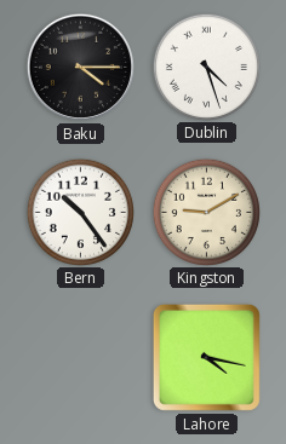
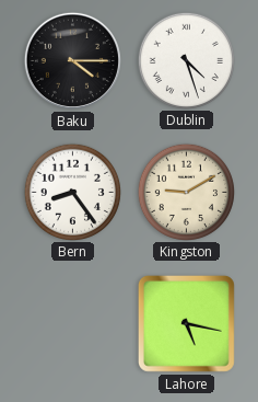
Bern: 10:24 -> 8:24 (72, 192)
Lahore: 4:17 -> 5:17 (186, 323)
